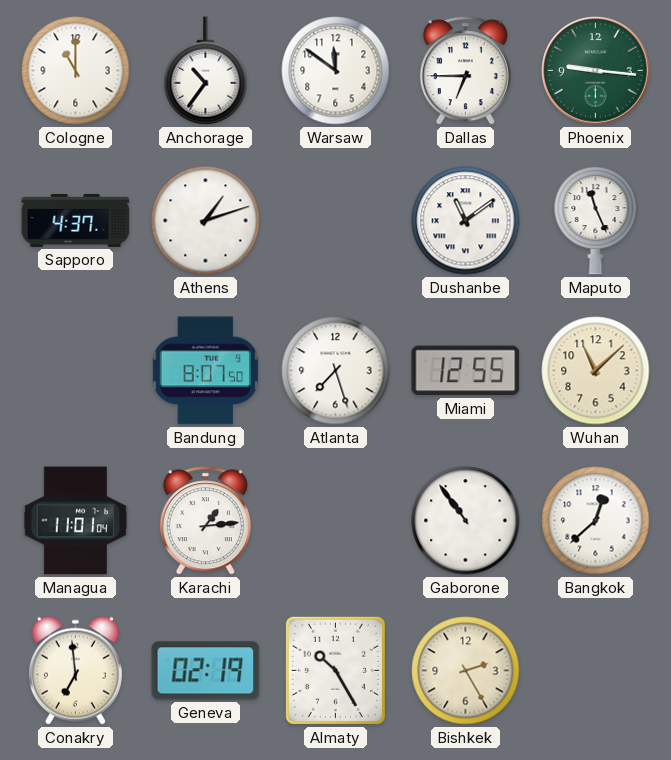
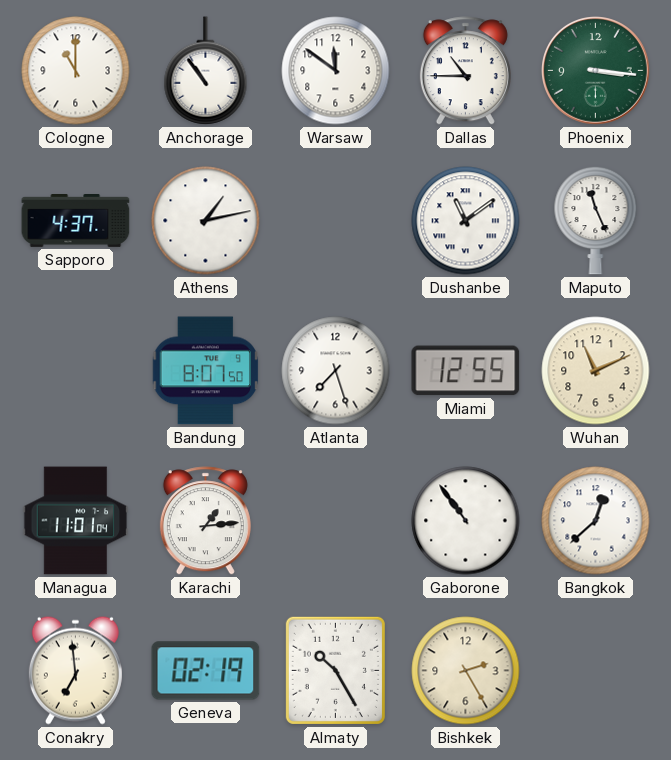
Anchorage: 10:36 -> 10:54 (206, 71)
Dallas: 6:45 -> 10:45 (465, 71)
Phoenix: 9:16 -> 3:16 (596, 71)
Athens: 1:12 -> 1:13 (206, 221)
Wuhan: 11:08 -> 11:11 (596, 371)
